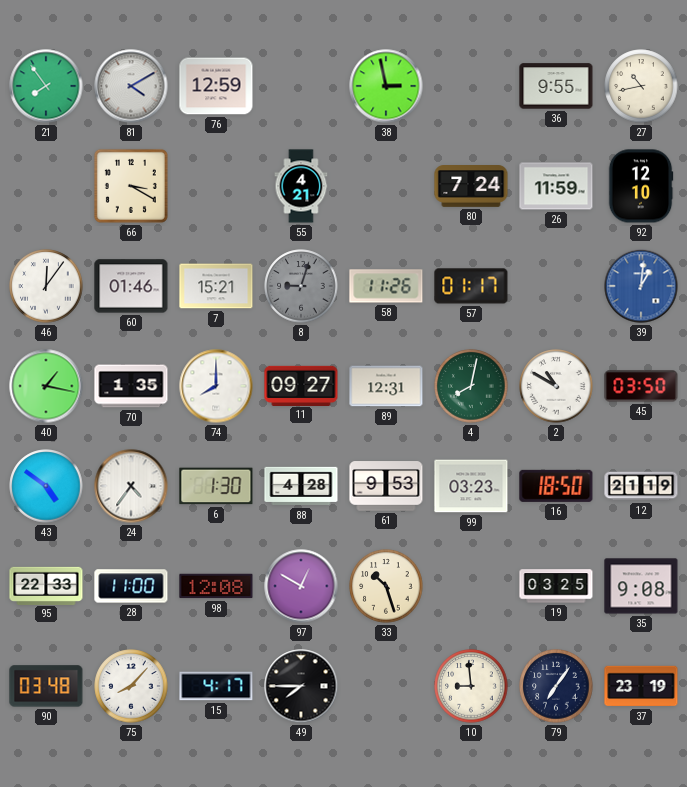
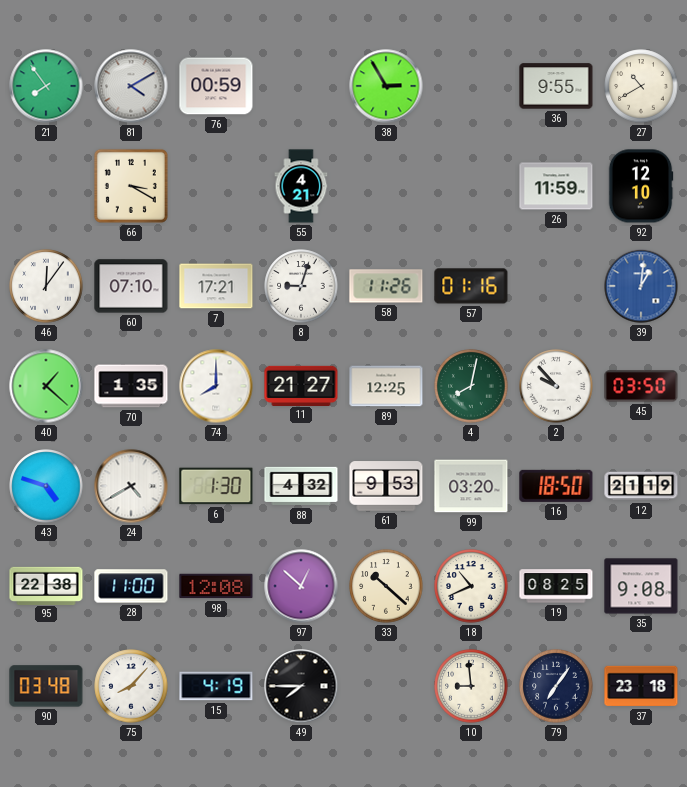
76: 12:59 -> 00:59 (216, 86)
38: 2:58 -> 2:55 (386, 86)
27: 10:43 -> 10:40 (641, 86)
80: 7:24 -> none (471, 186)
60: 01:46 -> 07:10 (131, 286)
7: 15:21 -> 17:21 (216, 286)
8 dial: grey -> white (301, 286)
57: 01:17 -> 01:16 (471, 286)
40: 1:17 -> 1:22 (46, 386)
11: 09:27 -> 21:27 (301, 385)
89: 12:31 -> 12:25 (386, 386)
2: 10:50 -> 9:53 (556, 386)
43: 4:51 -> 4:48 (46, 486)
24: 4:36 -> 4:40 (131, 486)
88: 4:28 -> 4:32 (301, 486)
99: 03:23 -> 03:20 (471, 486)
95: 22:33 -> 22:38 (46, 585)
97: 12:50 -> 12:52 (301, 586)
33: 10:27 -> 10:22 (386, 586)
18: none -> 10:41 (471, 586)
19: 03:25 -> 08:25 (556, 586)
15: 4:17 -> 4:19 (216, 686)
37: 23:19 -> 23:18 (641, 686)
